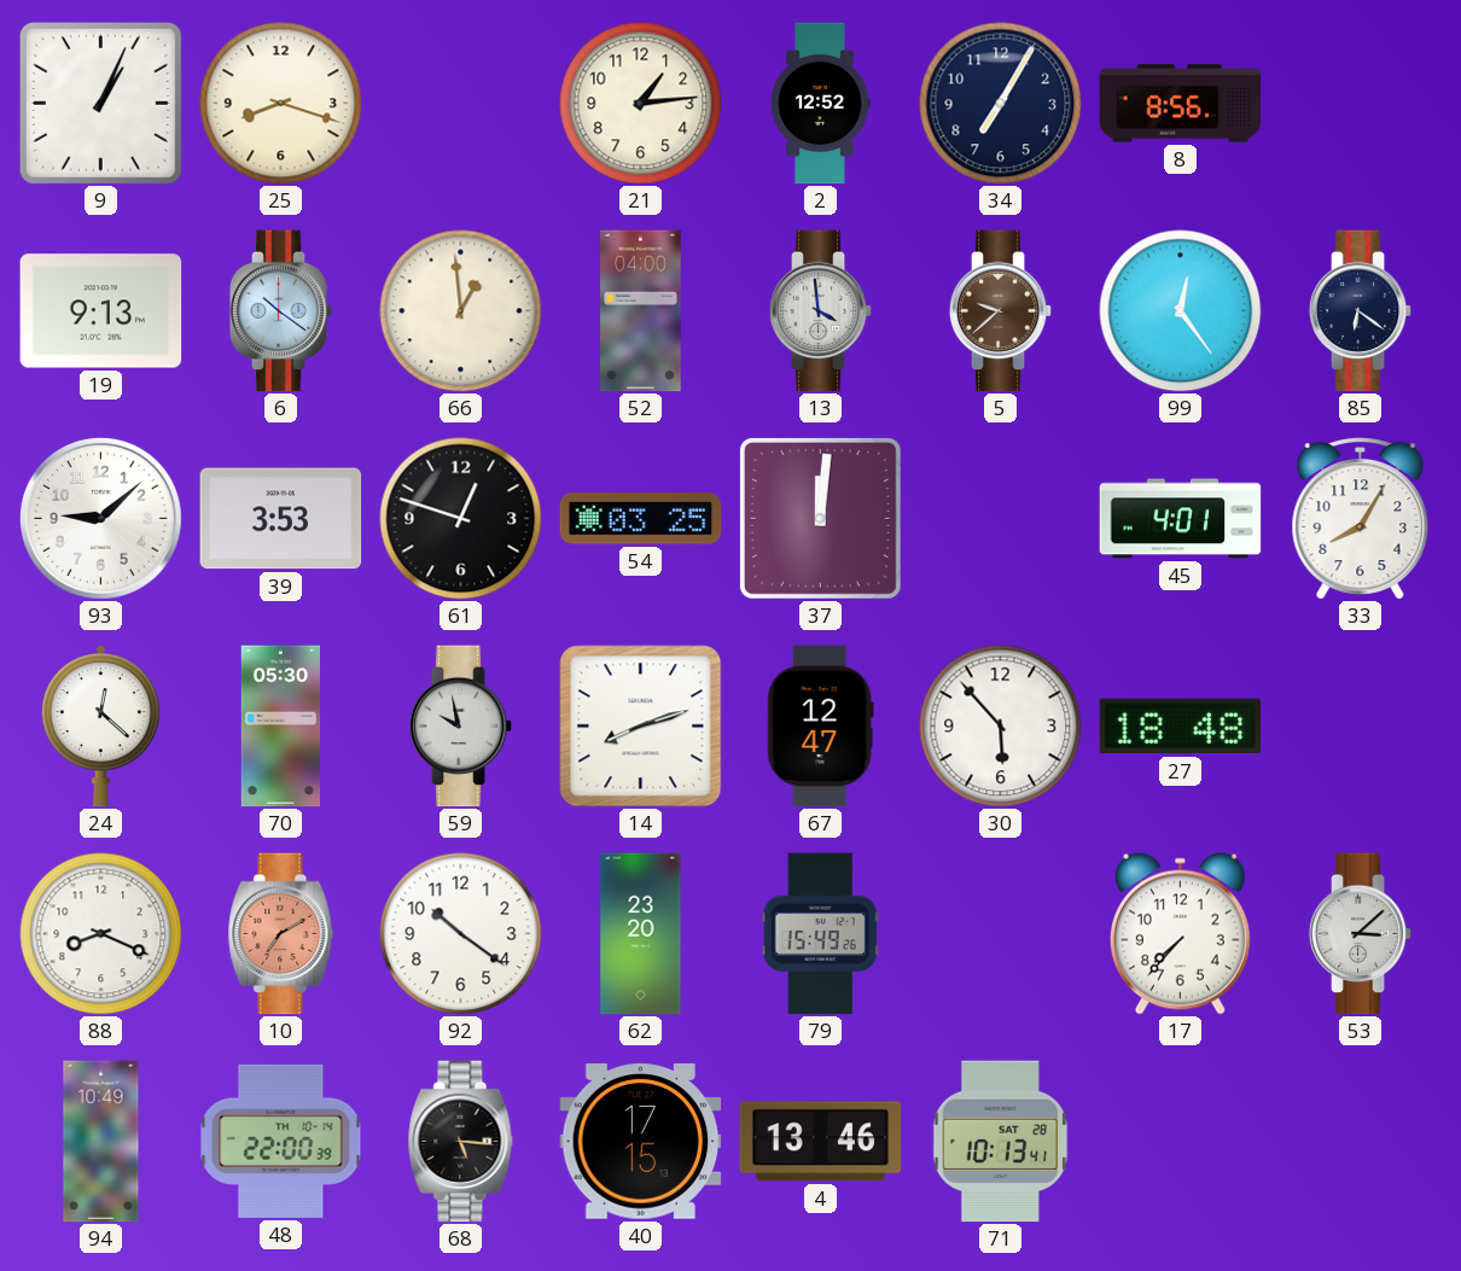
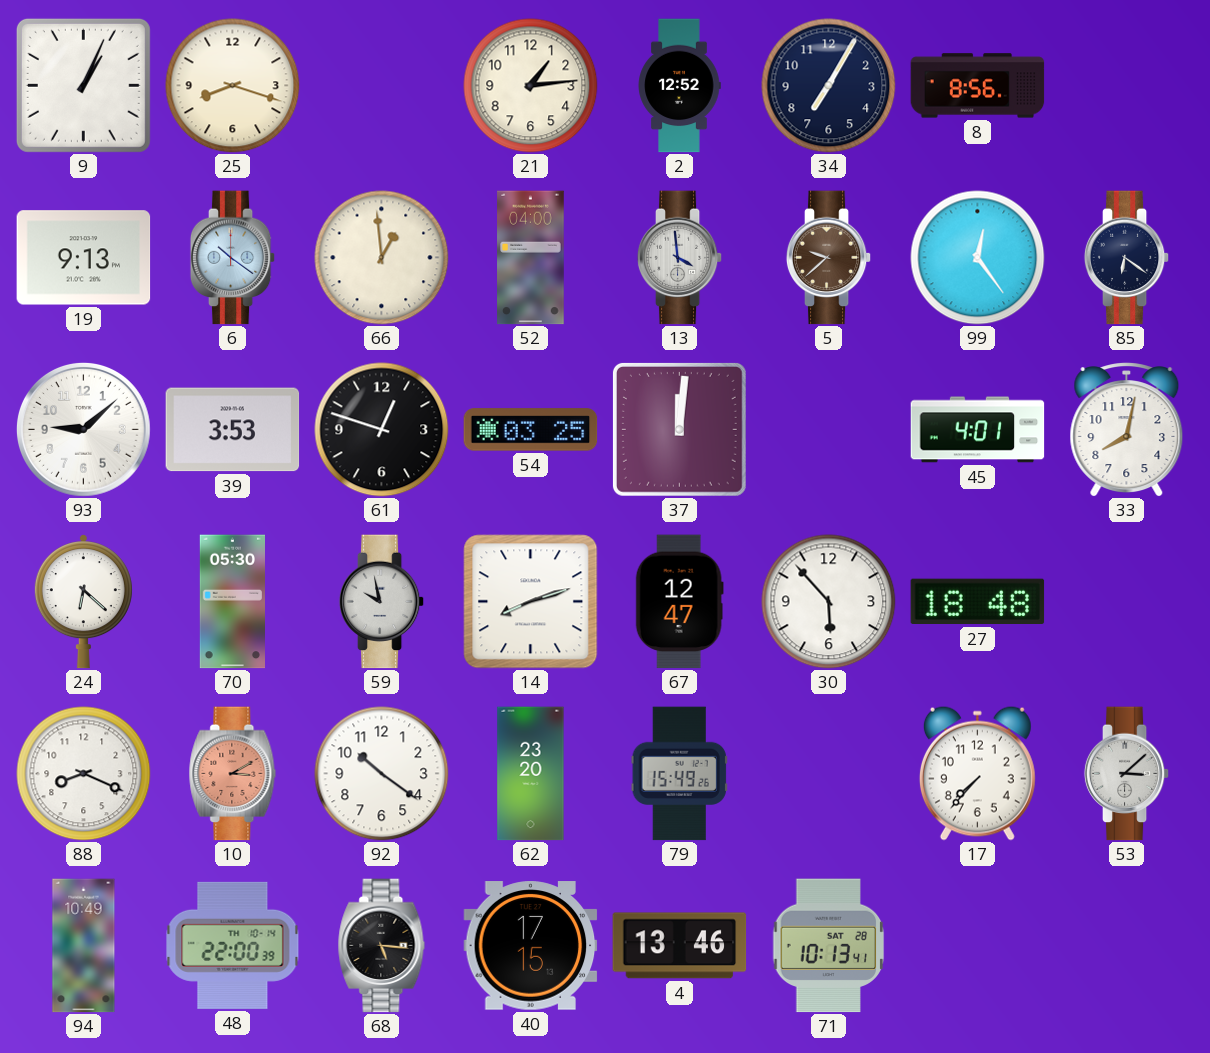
33: 8:05 -> 8:02 (1127, 429)
24: 12:22 -> 6:22 (83, 602)
10: 7:10 -> 3:10 (233, 774)
